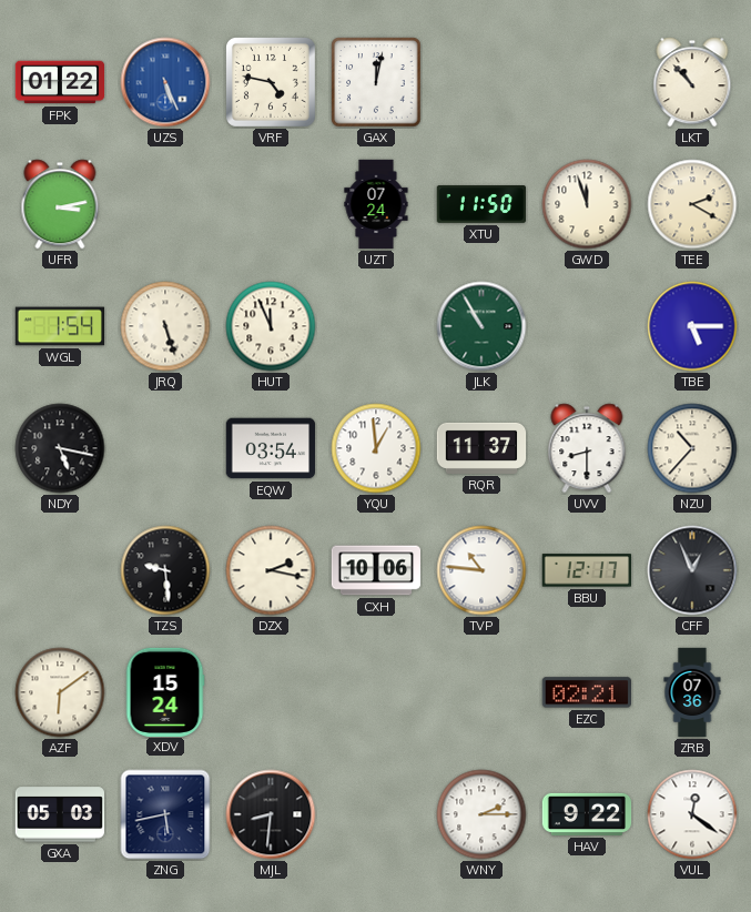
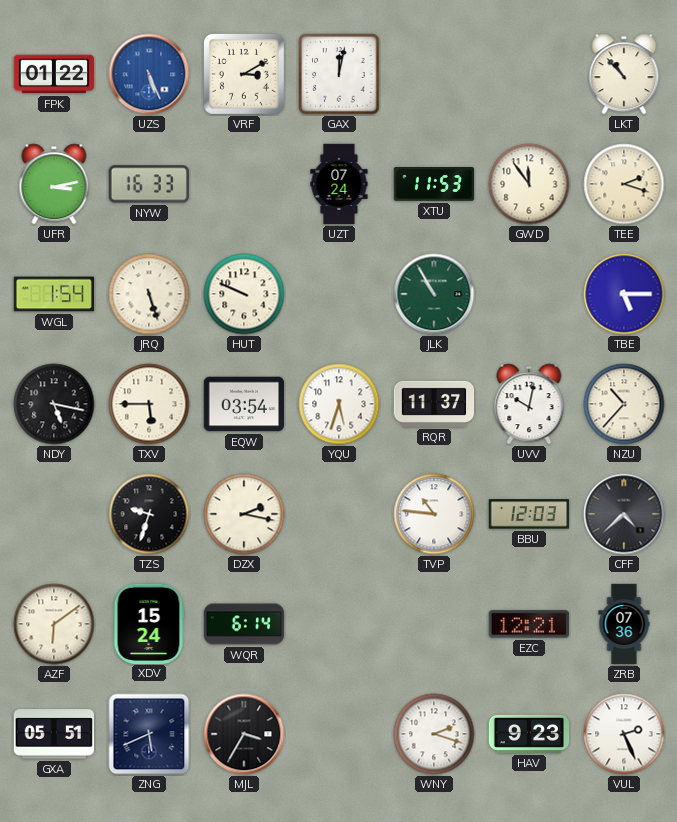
VRF: 4:47 -> 3:10 (244, 74)
NYW: none -> 16:33 (148, 184)
XTU: 11:50 -> 11:53 (434, 185)
GWD: 11:57 -> 11:54 (529, 184)
TEE: 2:20 -> 2:18 (624, 184)
HUT: 11:56 -> 9:49 (244, 294)
TXV: none -> 5:45 (149, 404)
YQU: 12:59 -> 5:33 (339, 404)
UVV: 8:30 -> 10:02 (529, 404)
TZS: 9:29 -> 9:33 (149, 514)
CXH: 10:06 -> none (376, 570)
BBU: 12:17 -> 12:03 (528, 514)
CFF: 12:56 -> 4:38 (624, 514)
WQR: none -> 6:14 (244, 624)
EZC: 02:21 -> 12:21 (528, 624)
GXA: 05:03 -> 05:51 (53, 734)
ZNG: 5:43 -> 5:41 (149, 734)
MJL: 8:31 -> 3:35 (244, 734)
WNY: 2:15 -> 2:18 (434, 734)
HAV: 9:22 -> 9:23 (529, 734)
VUL: 12:21 -> 2:26 (624, 734)
